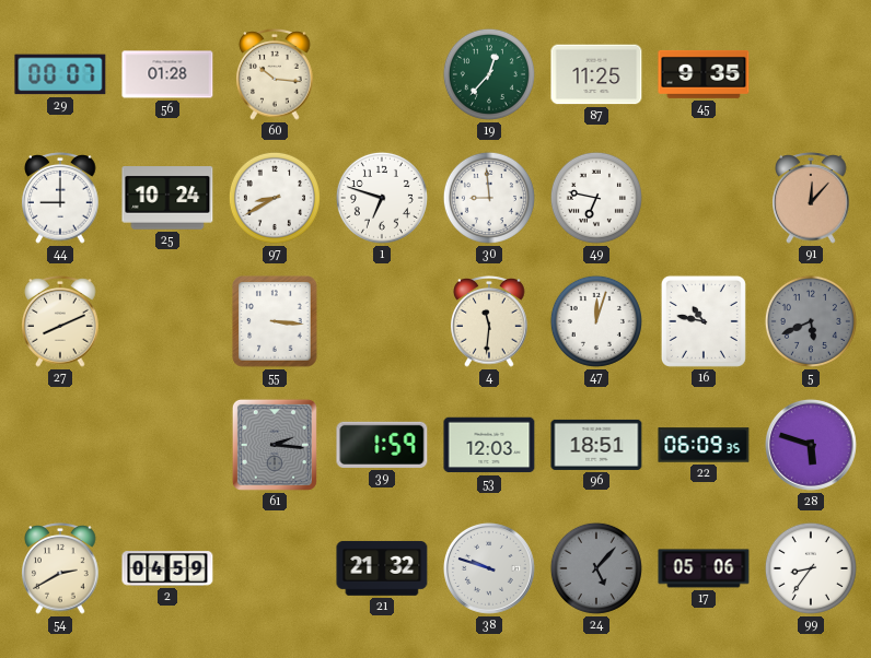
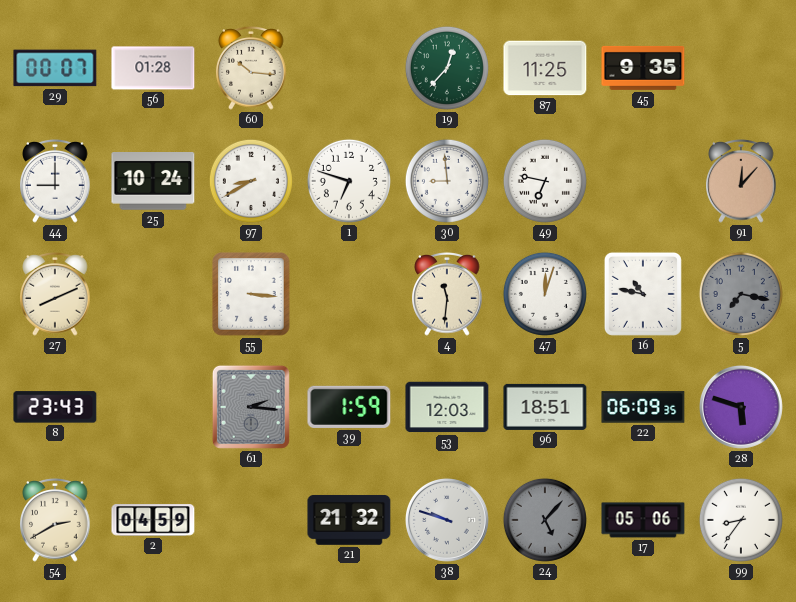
5: 5:41 -> 7:17 (741, 294)
8: none -> 23:43 (55, 407)
